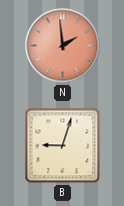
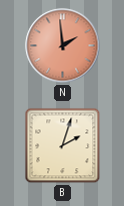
B: 9:03 -> 2:03 (63, 146)
